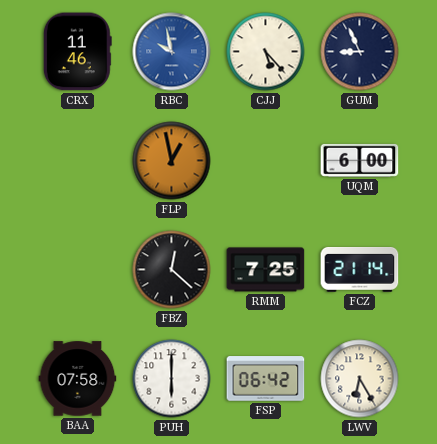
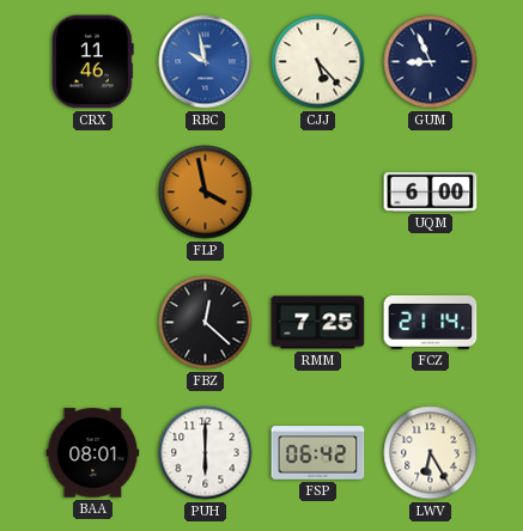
FLP: 12:58 -> 3:58 (206, 193)
BAA: 07:58 -> 08:01 (93, 453)
